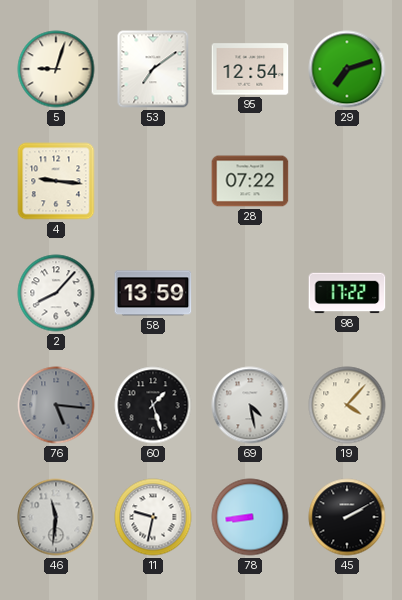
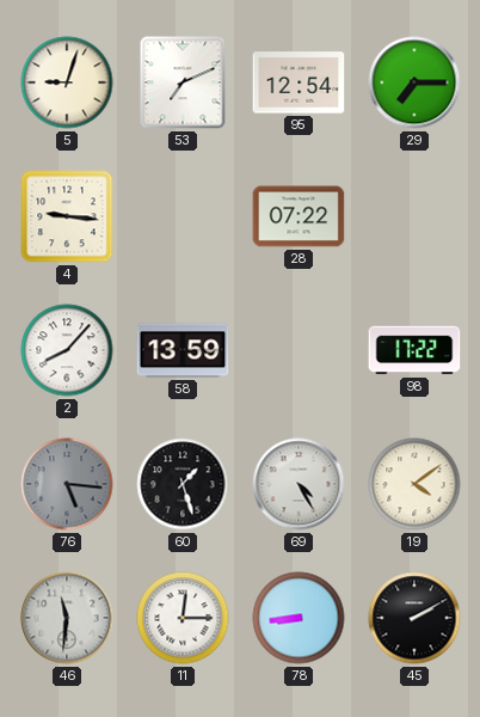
53: 7:09 -> 7:11 (183, 82)
29: 7:12 -> 7:15 (414, 82)
69: 4:28 -> 4:25 (299, 484)
19: 4:07 -> 4:09 (414, 484)
11: 9:32 -> 12:15 (183, 618)
